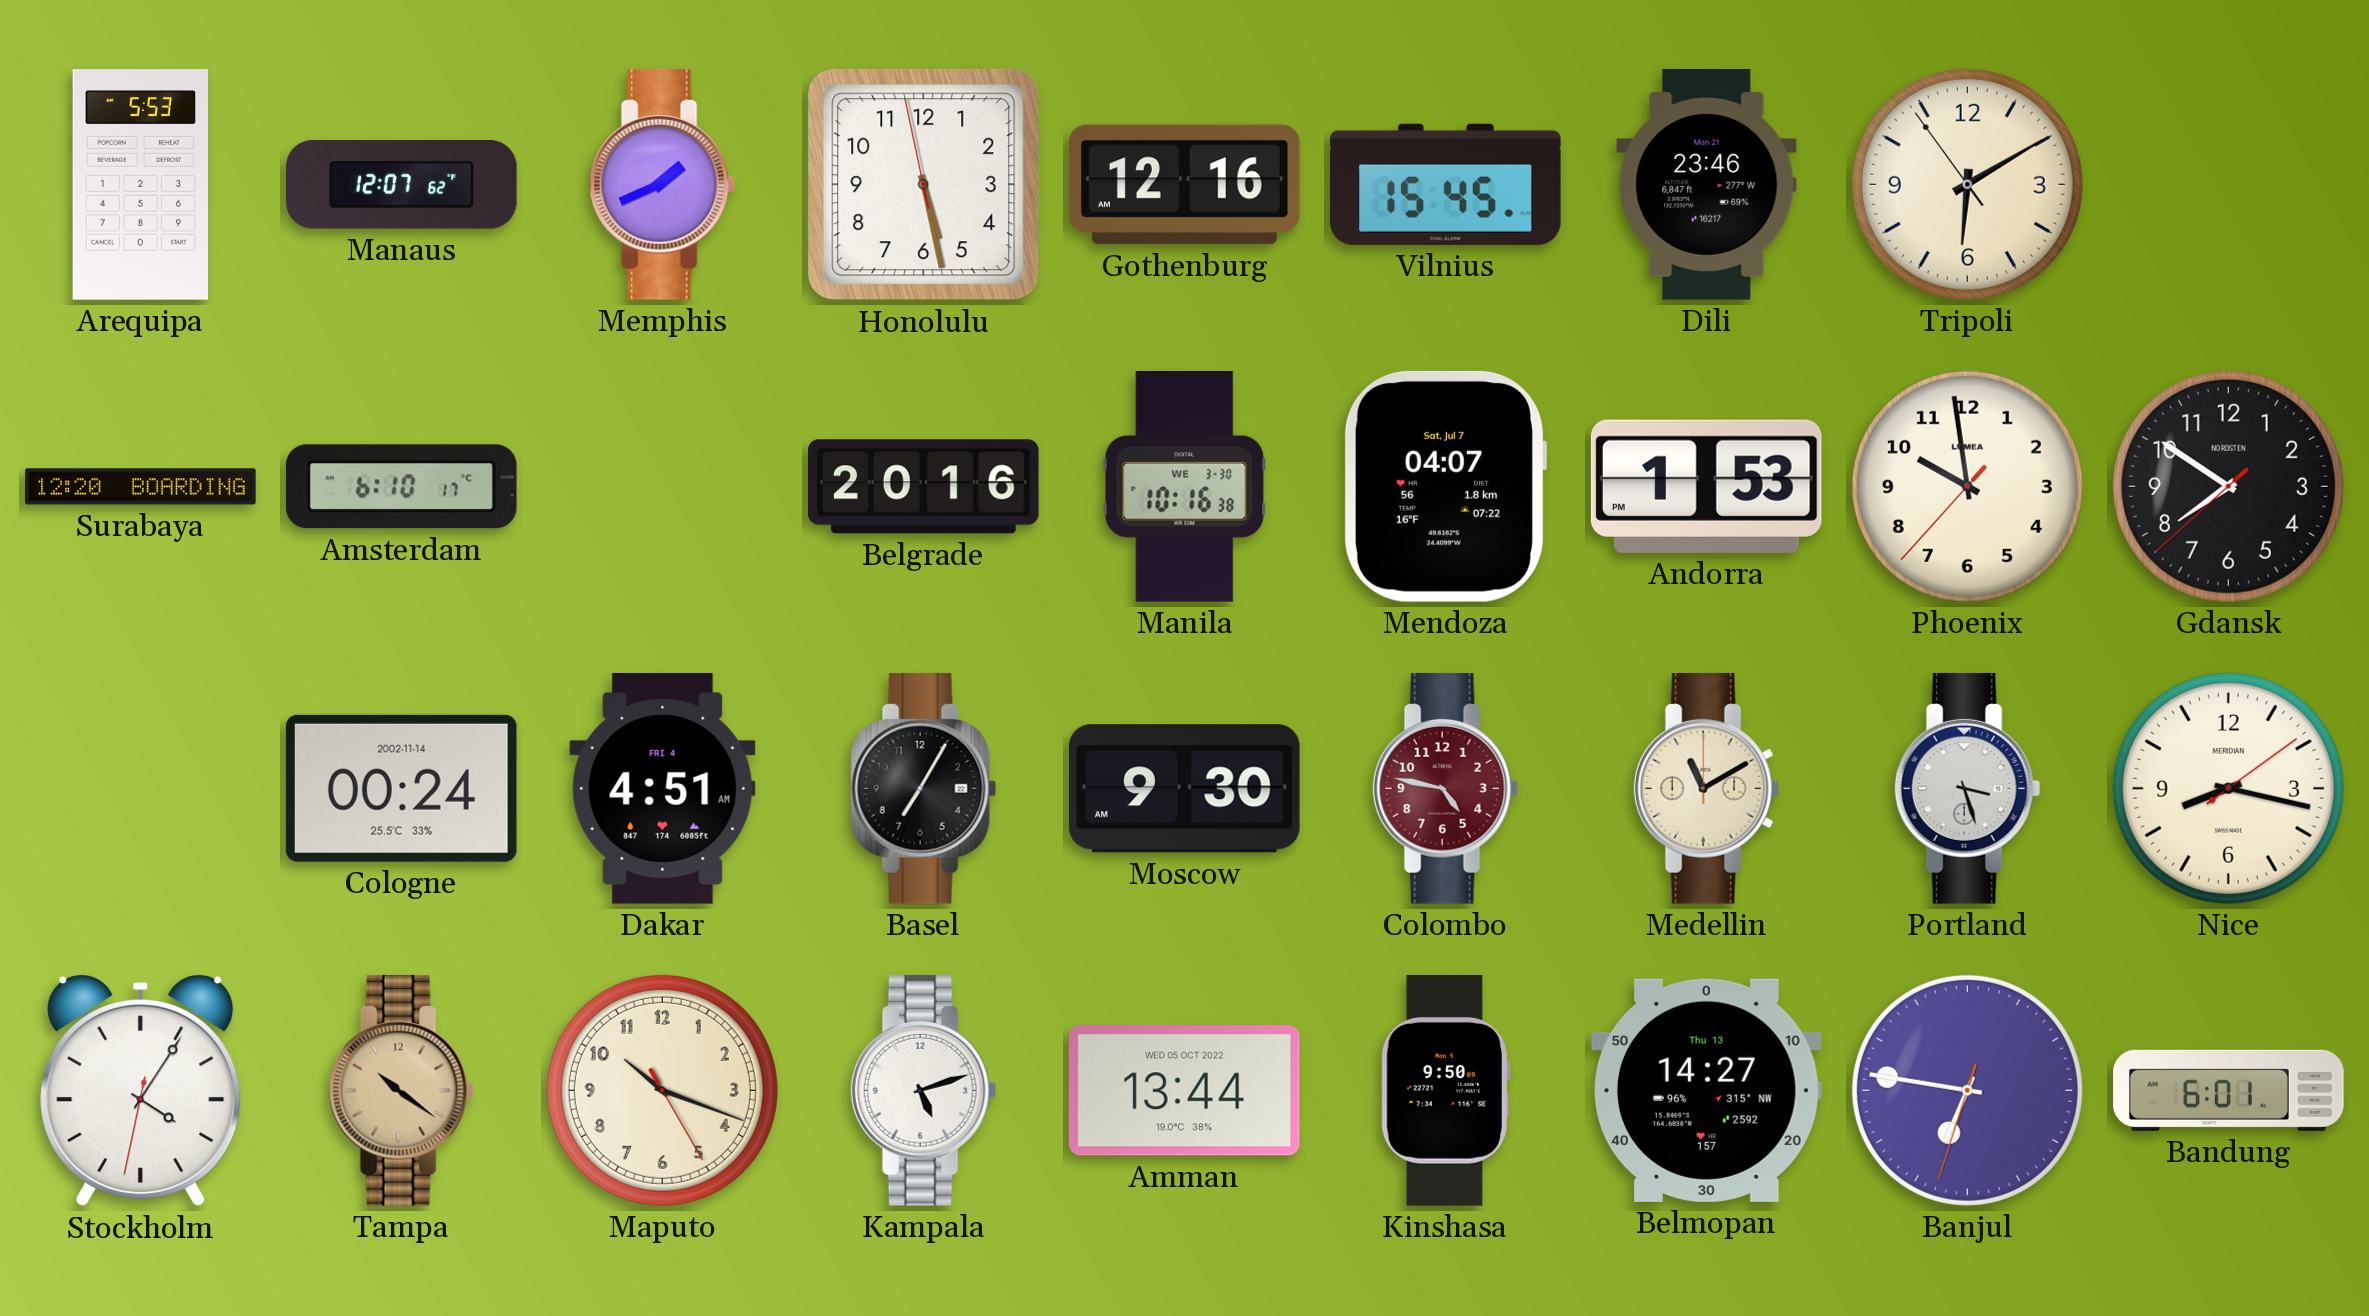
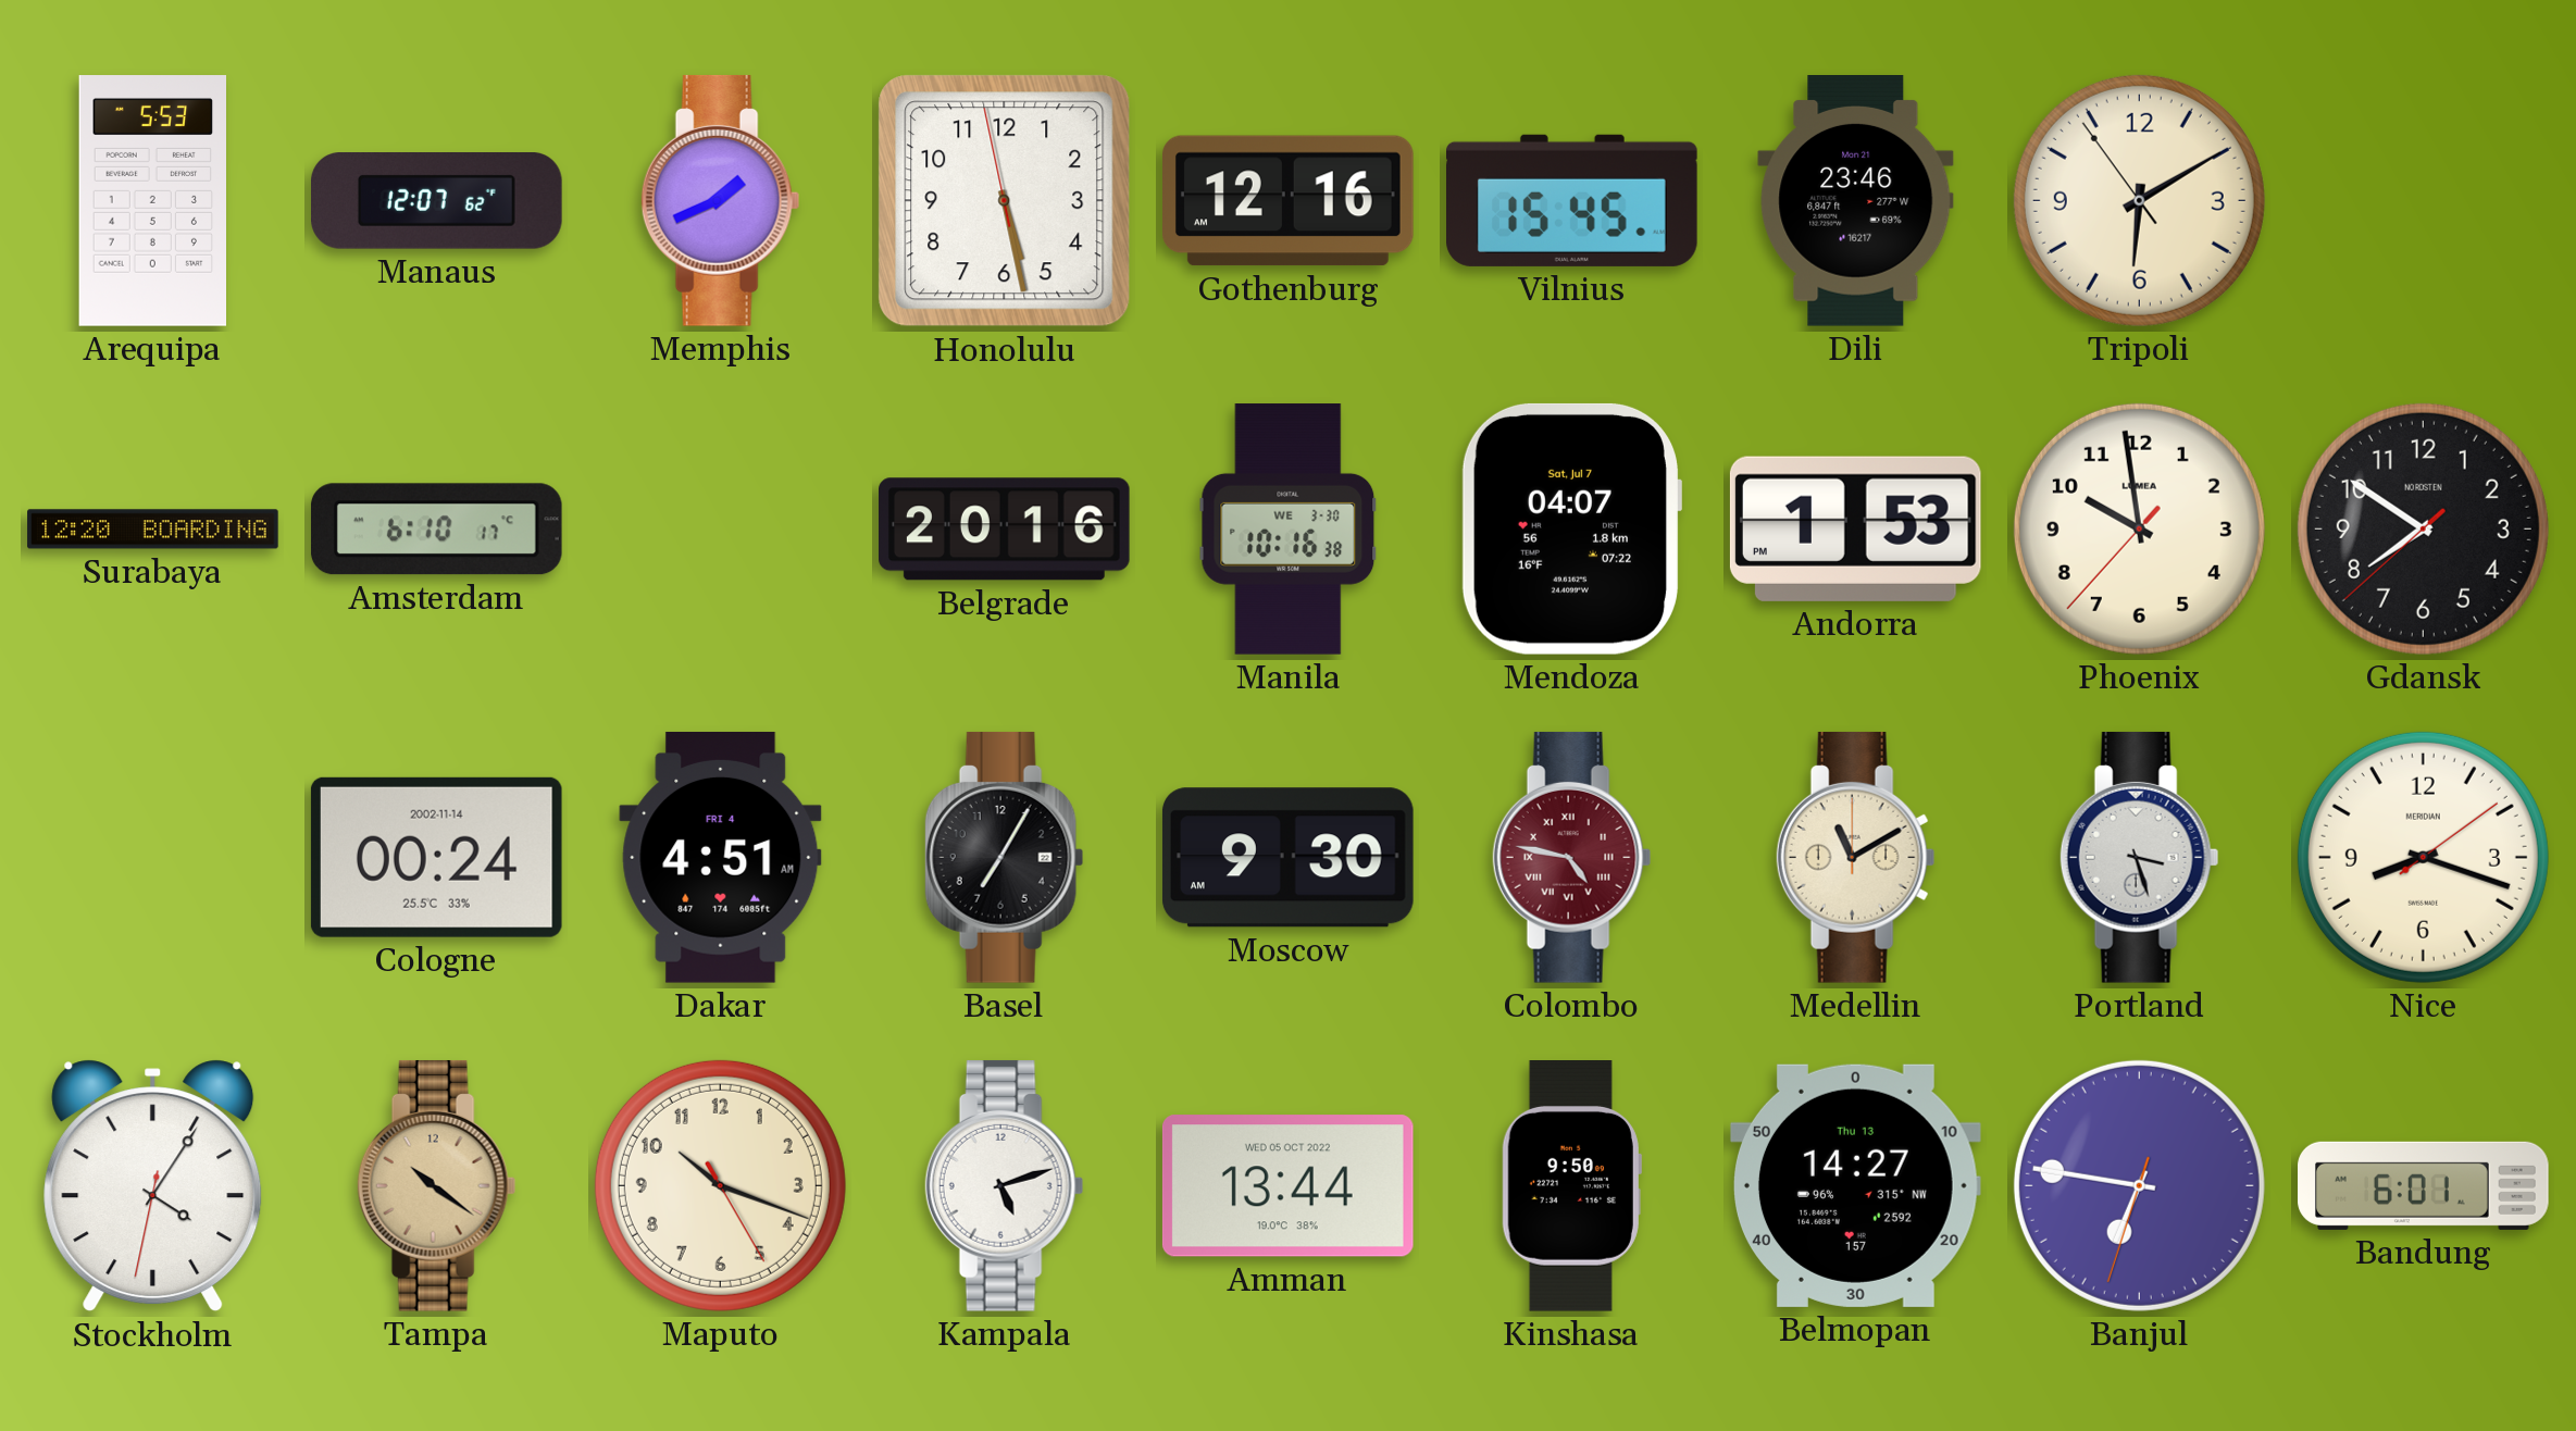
Colombo numerals: Arabic -> Roman (1572, 857)
Nice: 8:17 -> 8:18 (2423, 857)
